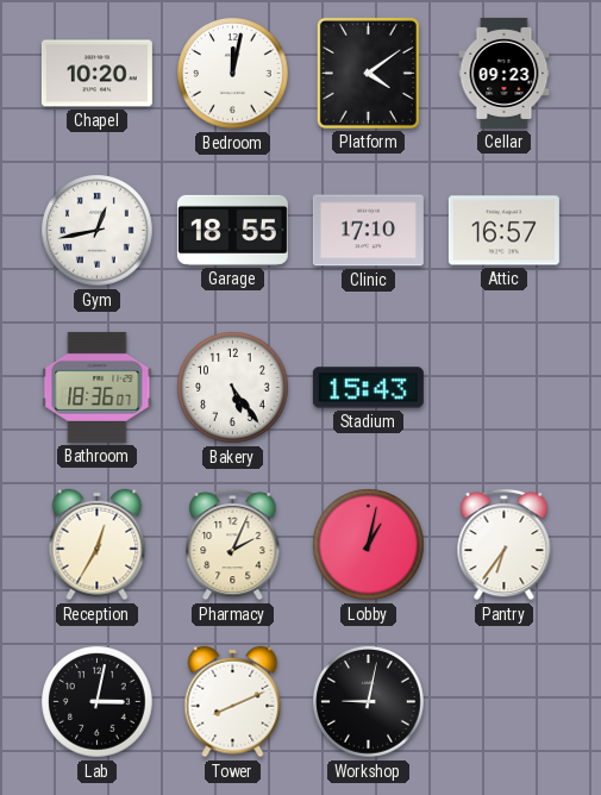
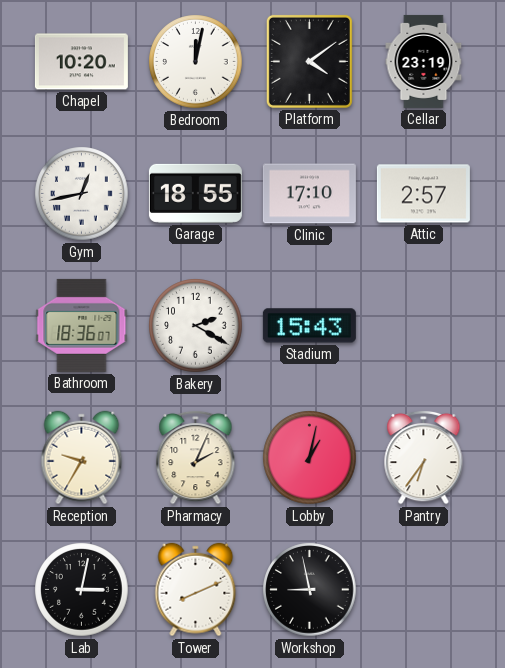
Cellar: 09:23 -> 23:19 (424, 61)
Attic: 16:57 -> 2:57 (423, 194)
Bakery: 5:24 -> 2:20 (196, 326)
Reception: 12:35 -> 9:35 (82, 458)
Workshop: 9:02 -> 8:58 (310, 590)
